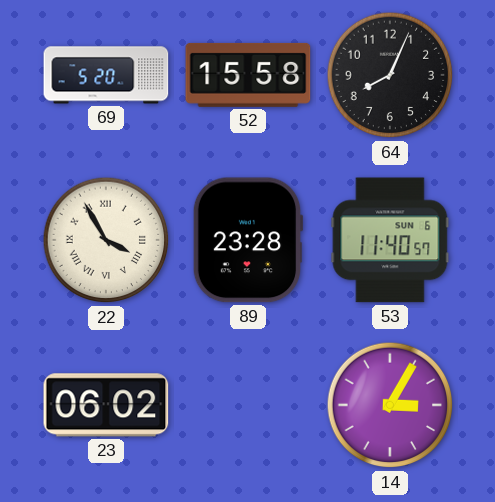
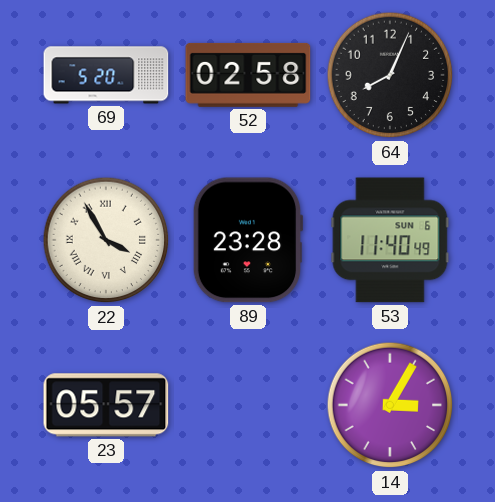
52: 15:58 -> 02:58 (248, 75)
53: 11:40:57 -> 11:40:49 (390, 240)
23: 06:02 -> 05:57 (106, 405)
